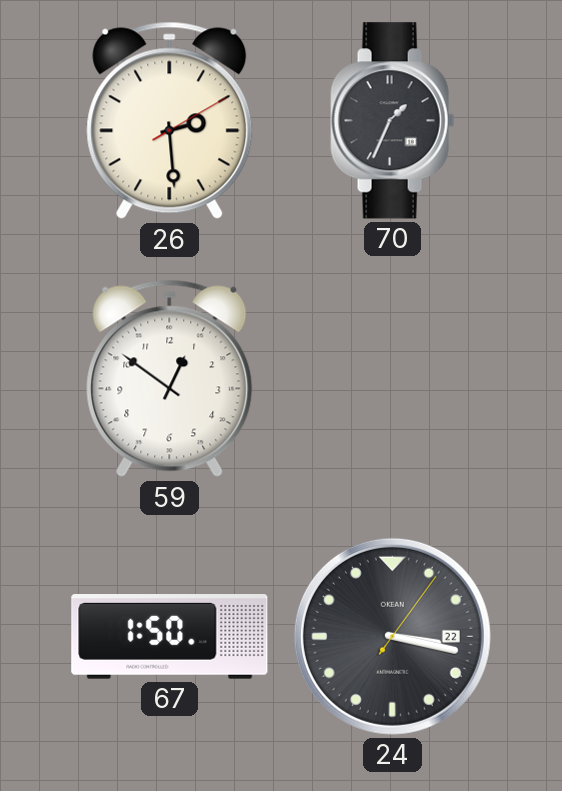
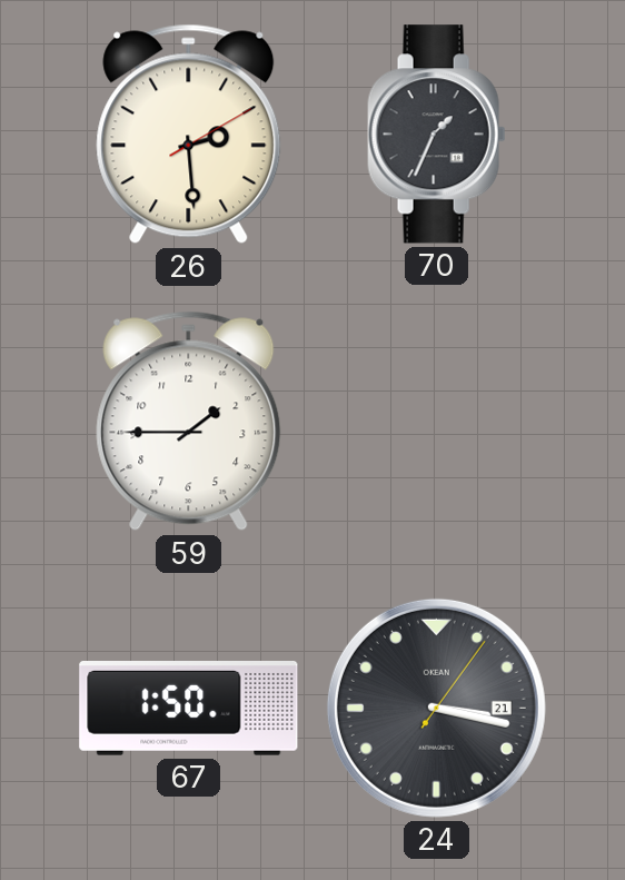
59: 12:51 -> 1:45 (189, 422)
24 date: 22 -> 21 (436, 708)
